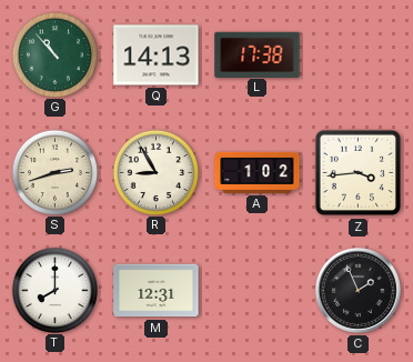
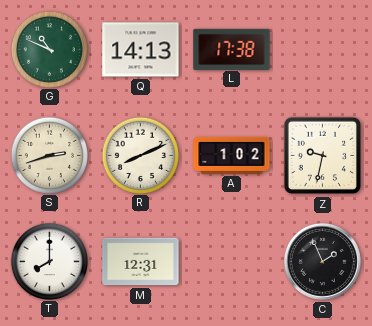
G: 10:53 -> 10:49 (49, 49)
R: 8:55 -> 8:11 (140, 155)
Z: 3:44 -> 9:32 (323, 156)
